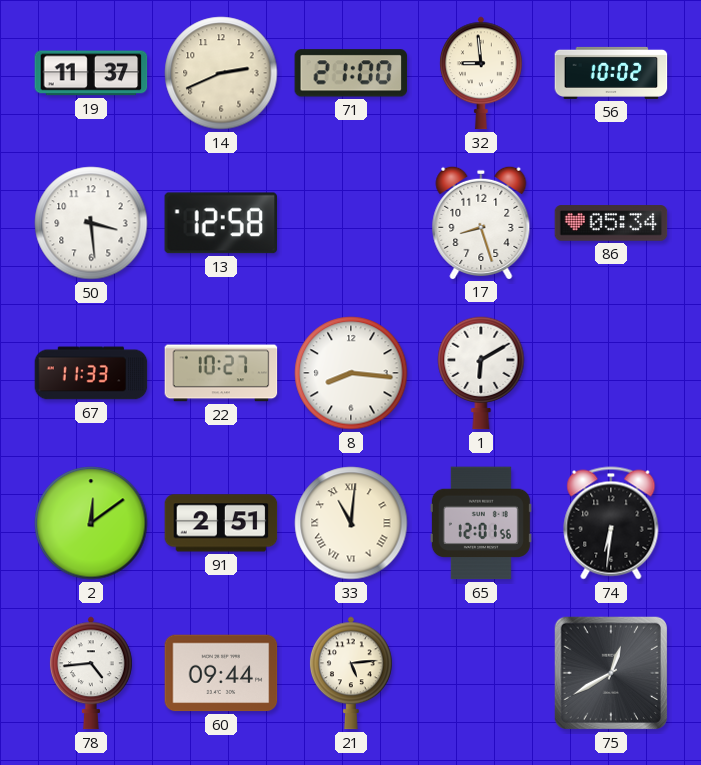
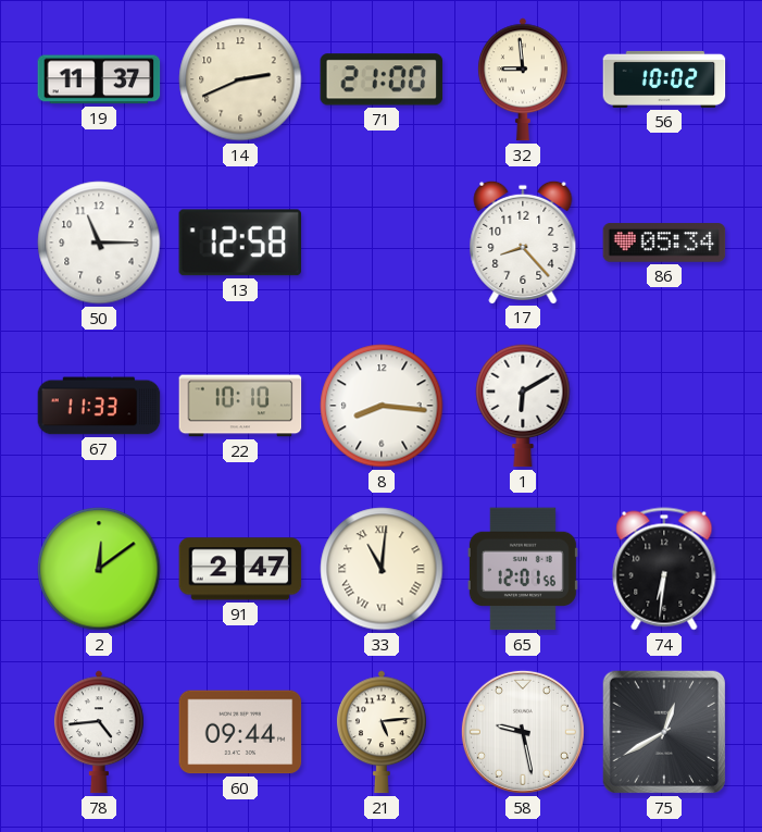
50: 3:29 -> 11:15 (99, 243)
17: 8:27 -> 8:23 (523, 241)
22: 10:27 -> 10:10 (240, 406)
91: 2:51 -> 2:47 (240, 569)
58: none -> 9:28 (523, 732)
